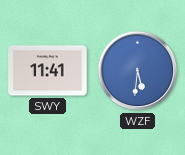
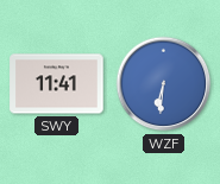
WZF: 5:31 -> 6:31 (164, 84)
